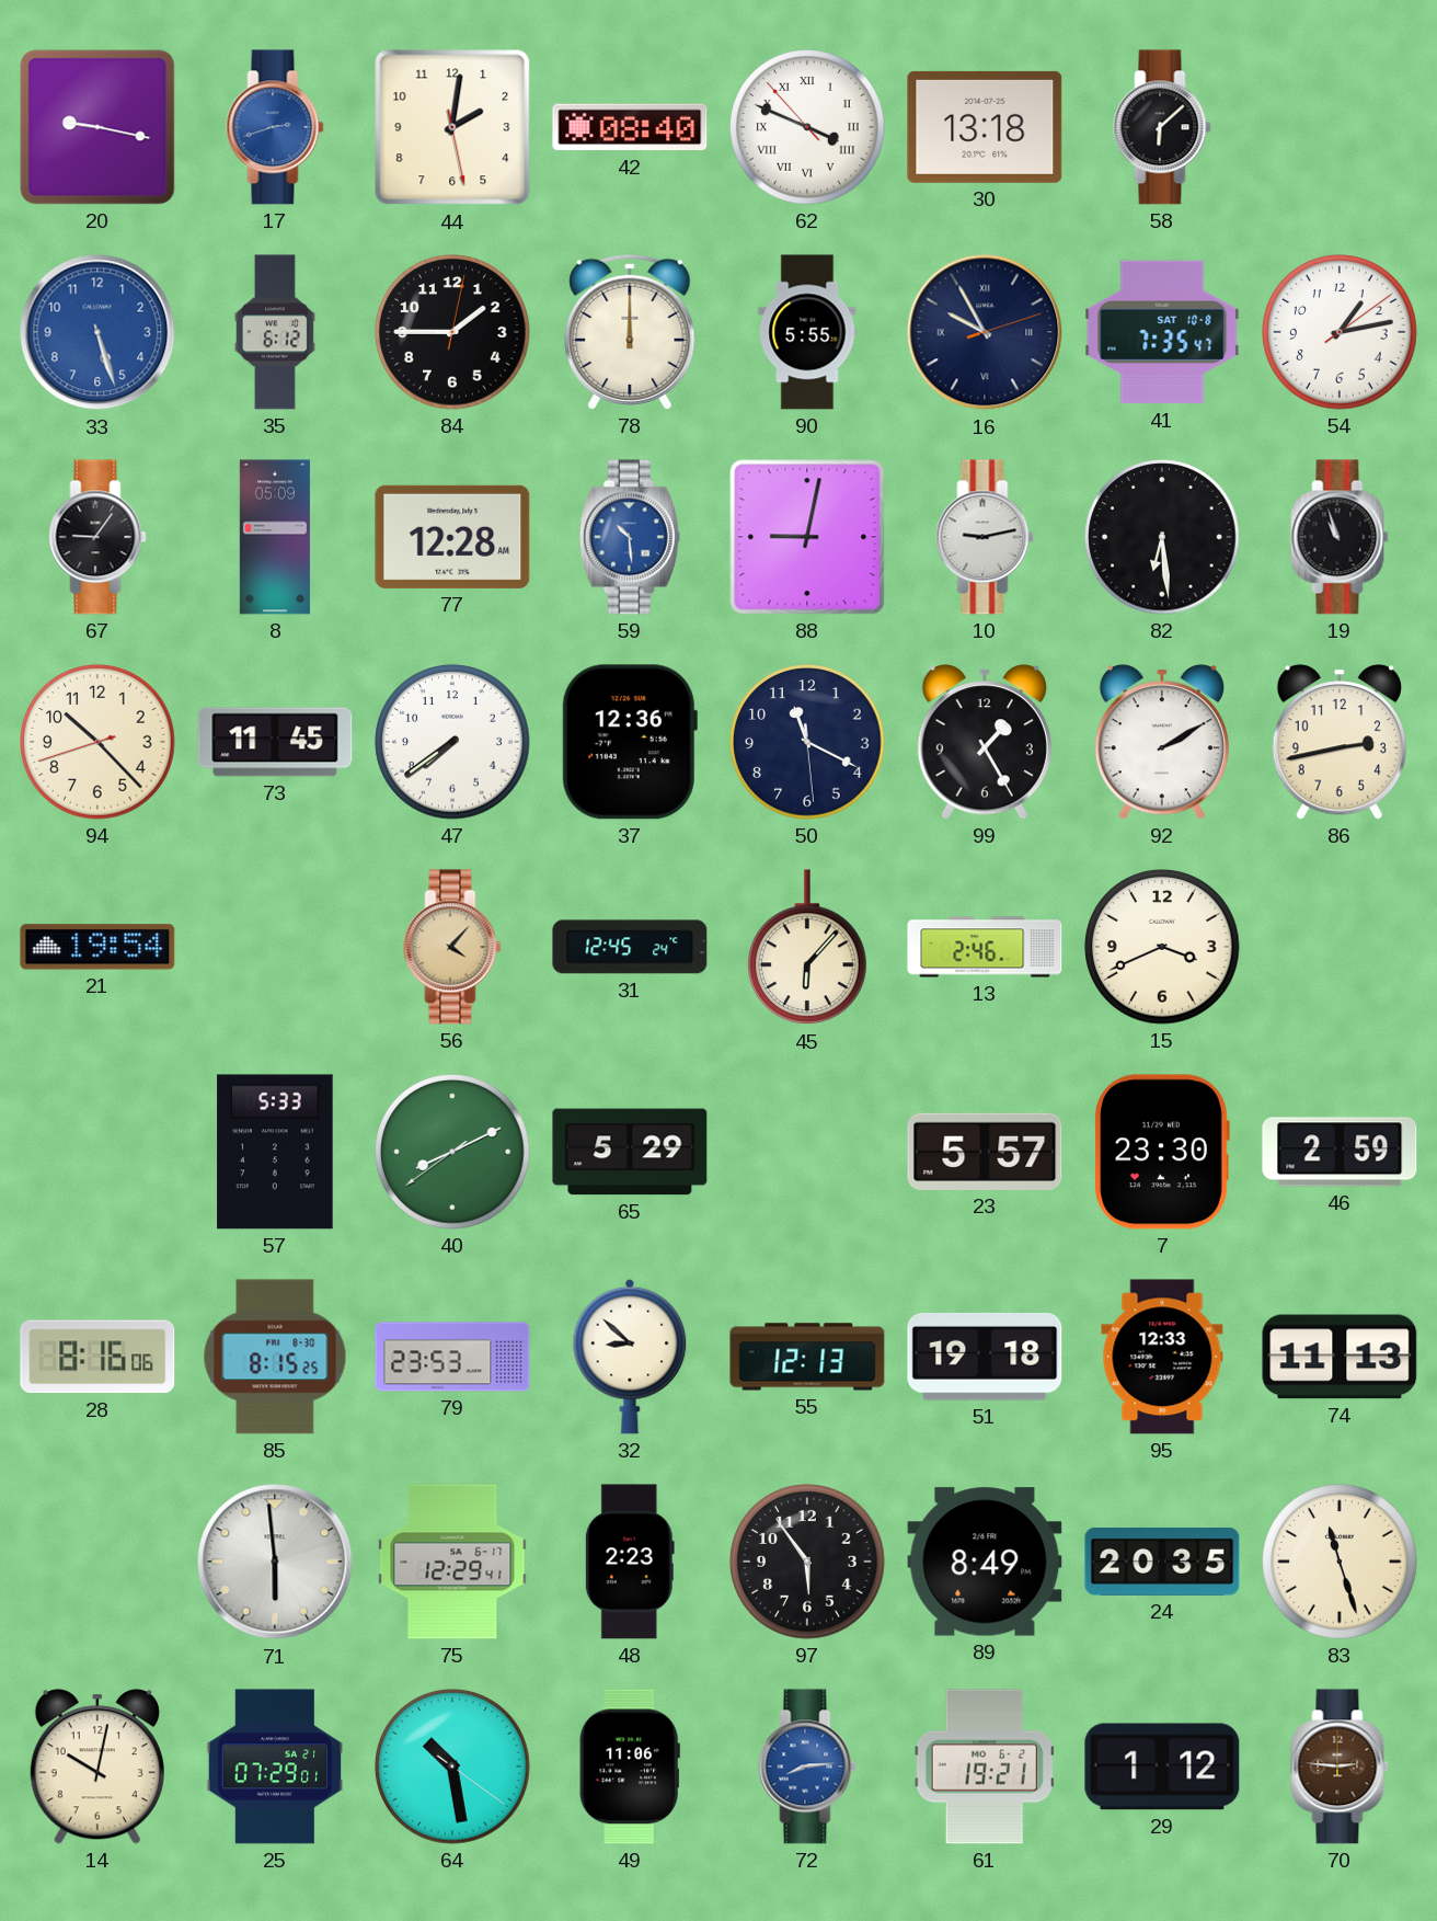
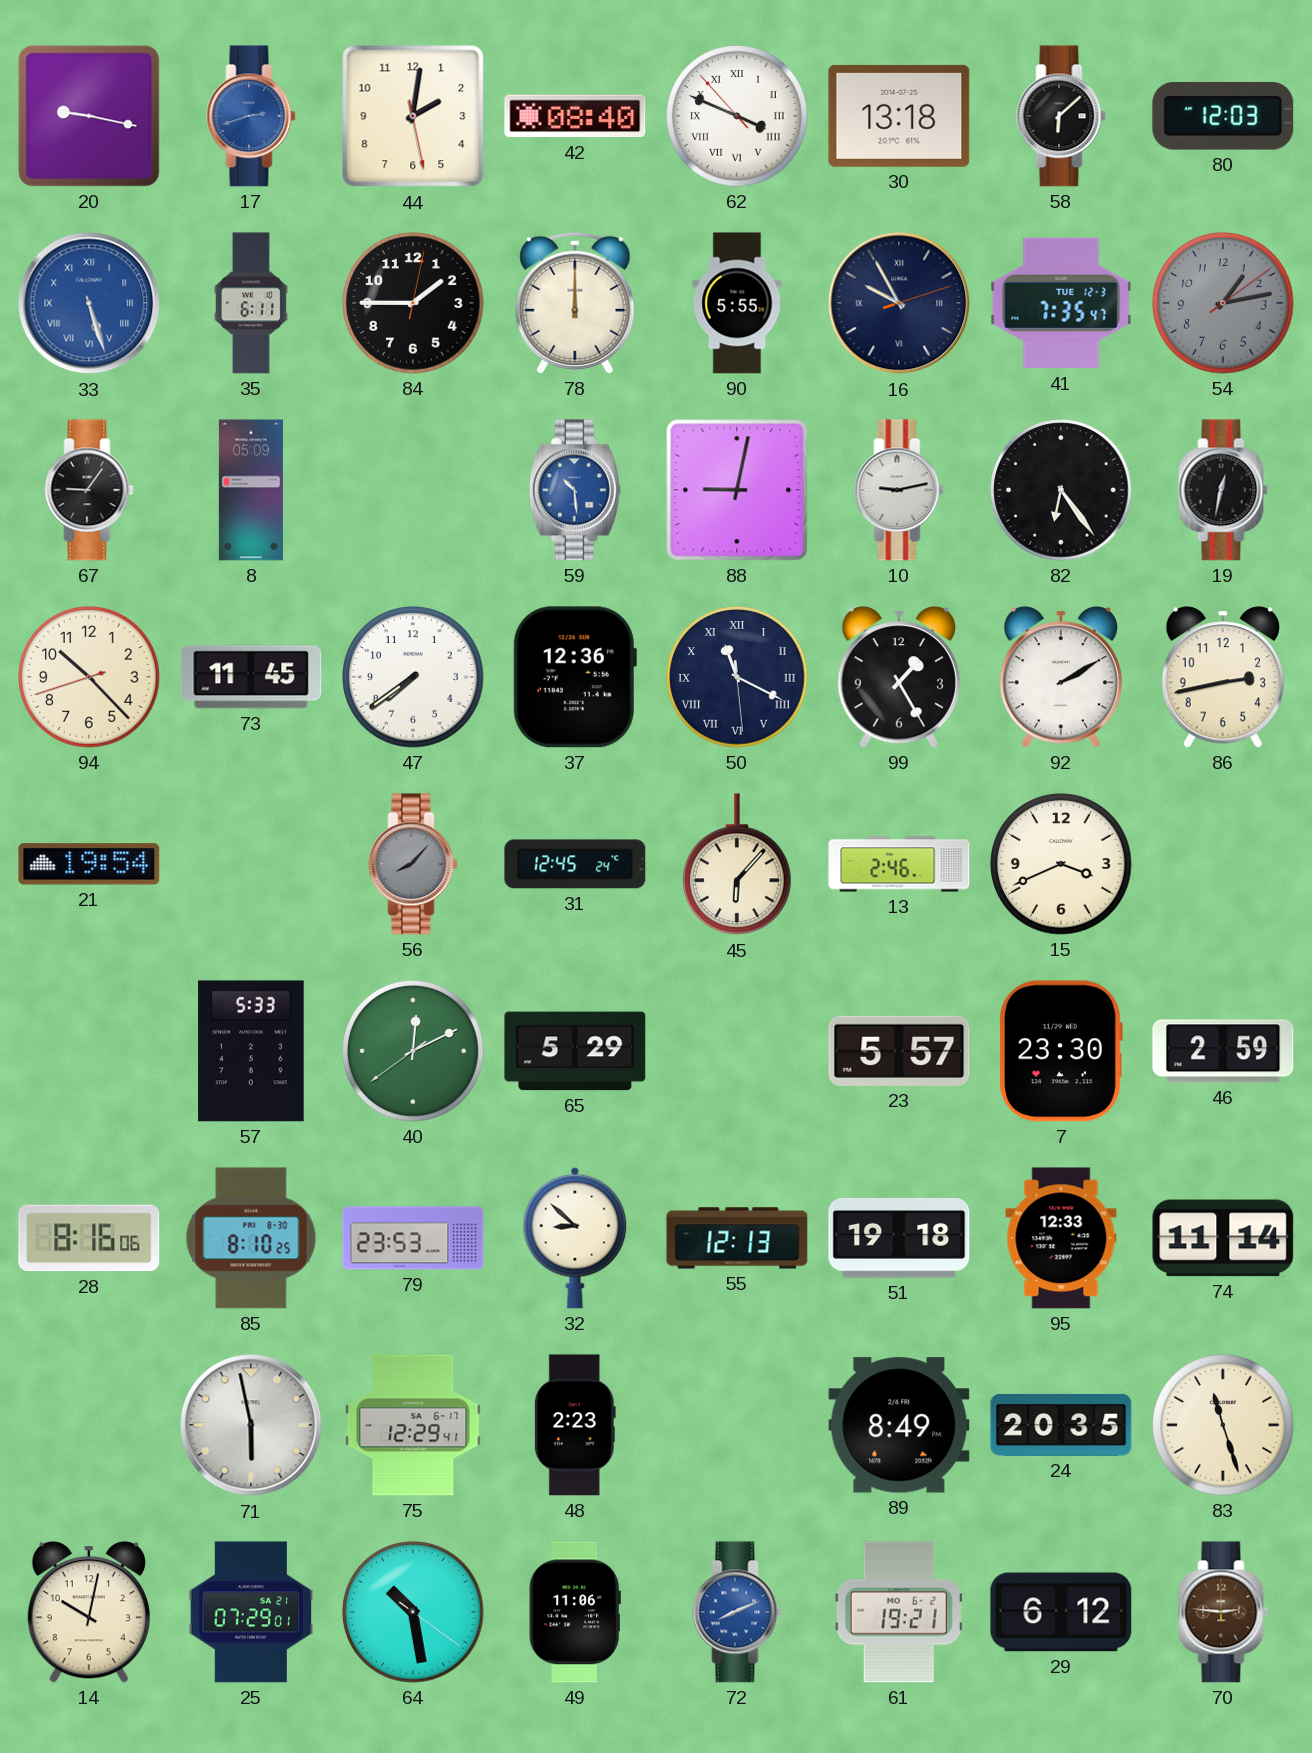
80: none -> 12:03 (1223, 117)
33 numerals: Arabic -> Roman (89, 303)
35: 6:12 -> 6:11 (251, 303)
41 date: SAT 10-8 -> TUE 12-3 (1061, 303)
54 dial: white -> grey (1223, 303)
77: 12:28 -> none (452, 537)
82: 6:29 -> 6:24 (1061, 490)
19: 10:57 -> 12:32 (1223, 490)
50 numerals: Arabic -> Roman (737, 677)
56: 4:07 -> 8:07 (413, 864)
56 dial: champagne -> grey (413, 864)
40: 8:10 -> 12:10 (413, 1051)
85: 8:15 -> 8:10 (251, 1238)
74: 11:13 -> 11:14 (1223, 1238)
71: 5:59 -> 5:58 (251, 1425)
97: 5:54 -> none (807, 1562)
72: 8:14 -> 8:11 (737, 1612)
29: 1:12 -> 6:12 (1061, 1612)
